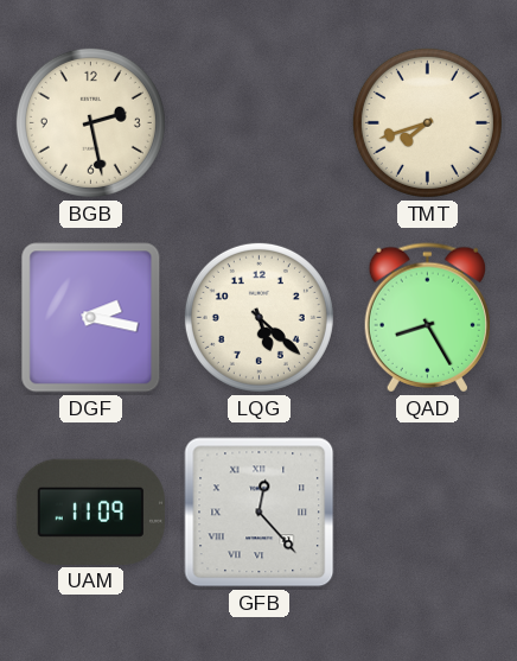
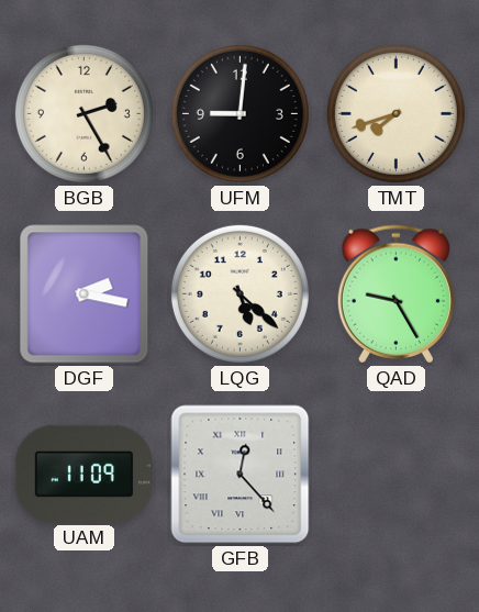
BGB: 2:28 -> 2:25 (83, 113)
UFM: none -> 9:01 (239, 113)
QAD: 8:25 -> 9:25 (396, 294)
